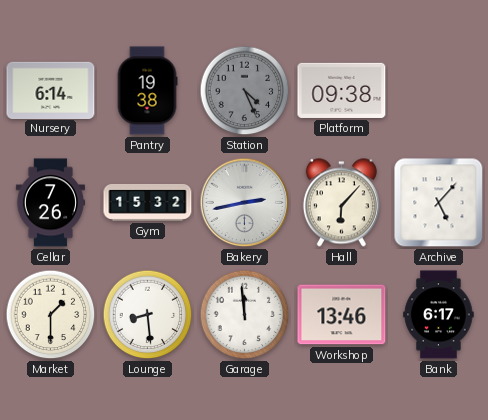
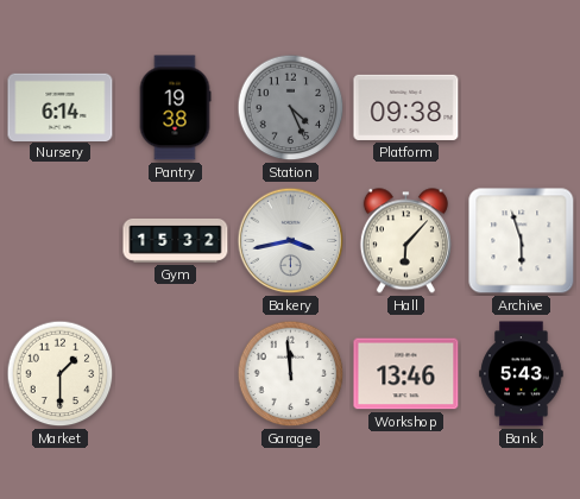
Cellar: 7:26 -> none (50, 203)
Bakery: 2:43 -> 3:43 (291, 241)
Archive: 5:07 -> 5:57 (522, 241)
Lounge: 8:29 -> none (148, 315)
Bank: 6:17 -> 5:43 (522, 374)
